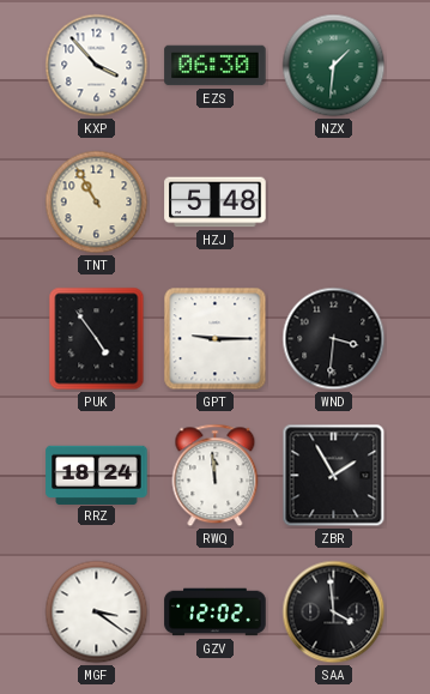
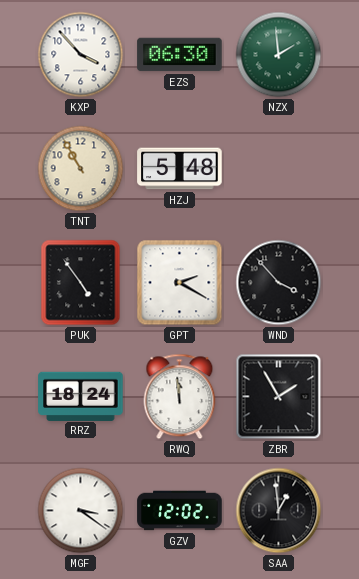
NZX: 1:31 -> 1:59 (279, 55)
GPT: 9:15 -> 2:20 (180, 283)
WND: 3:31 -> 3:53 (279, 283)
SAA: 3:59 -> 12:59 (279, 511)
